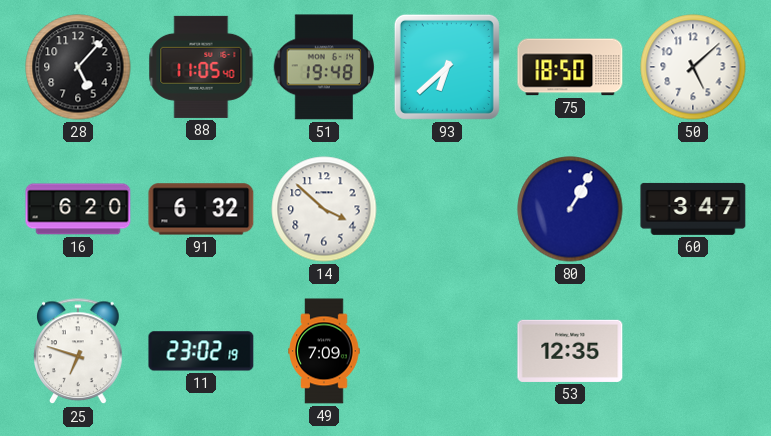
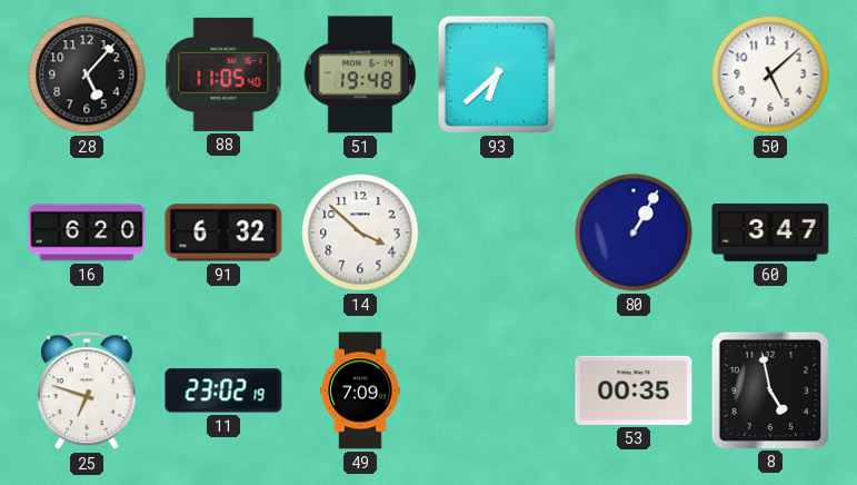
75: 18:50 -> none (570, 67)
53: 12:35 -> 00:35 (634, 390)
8: none -> 4:58 (769, 389)
